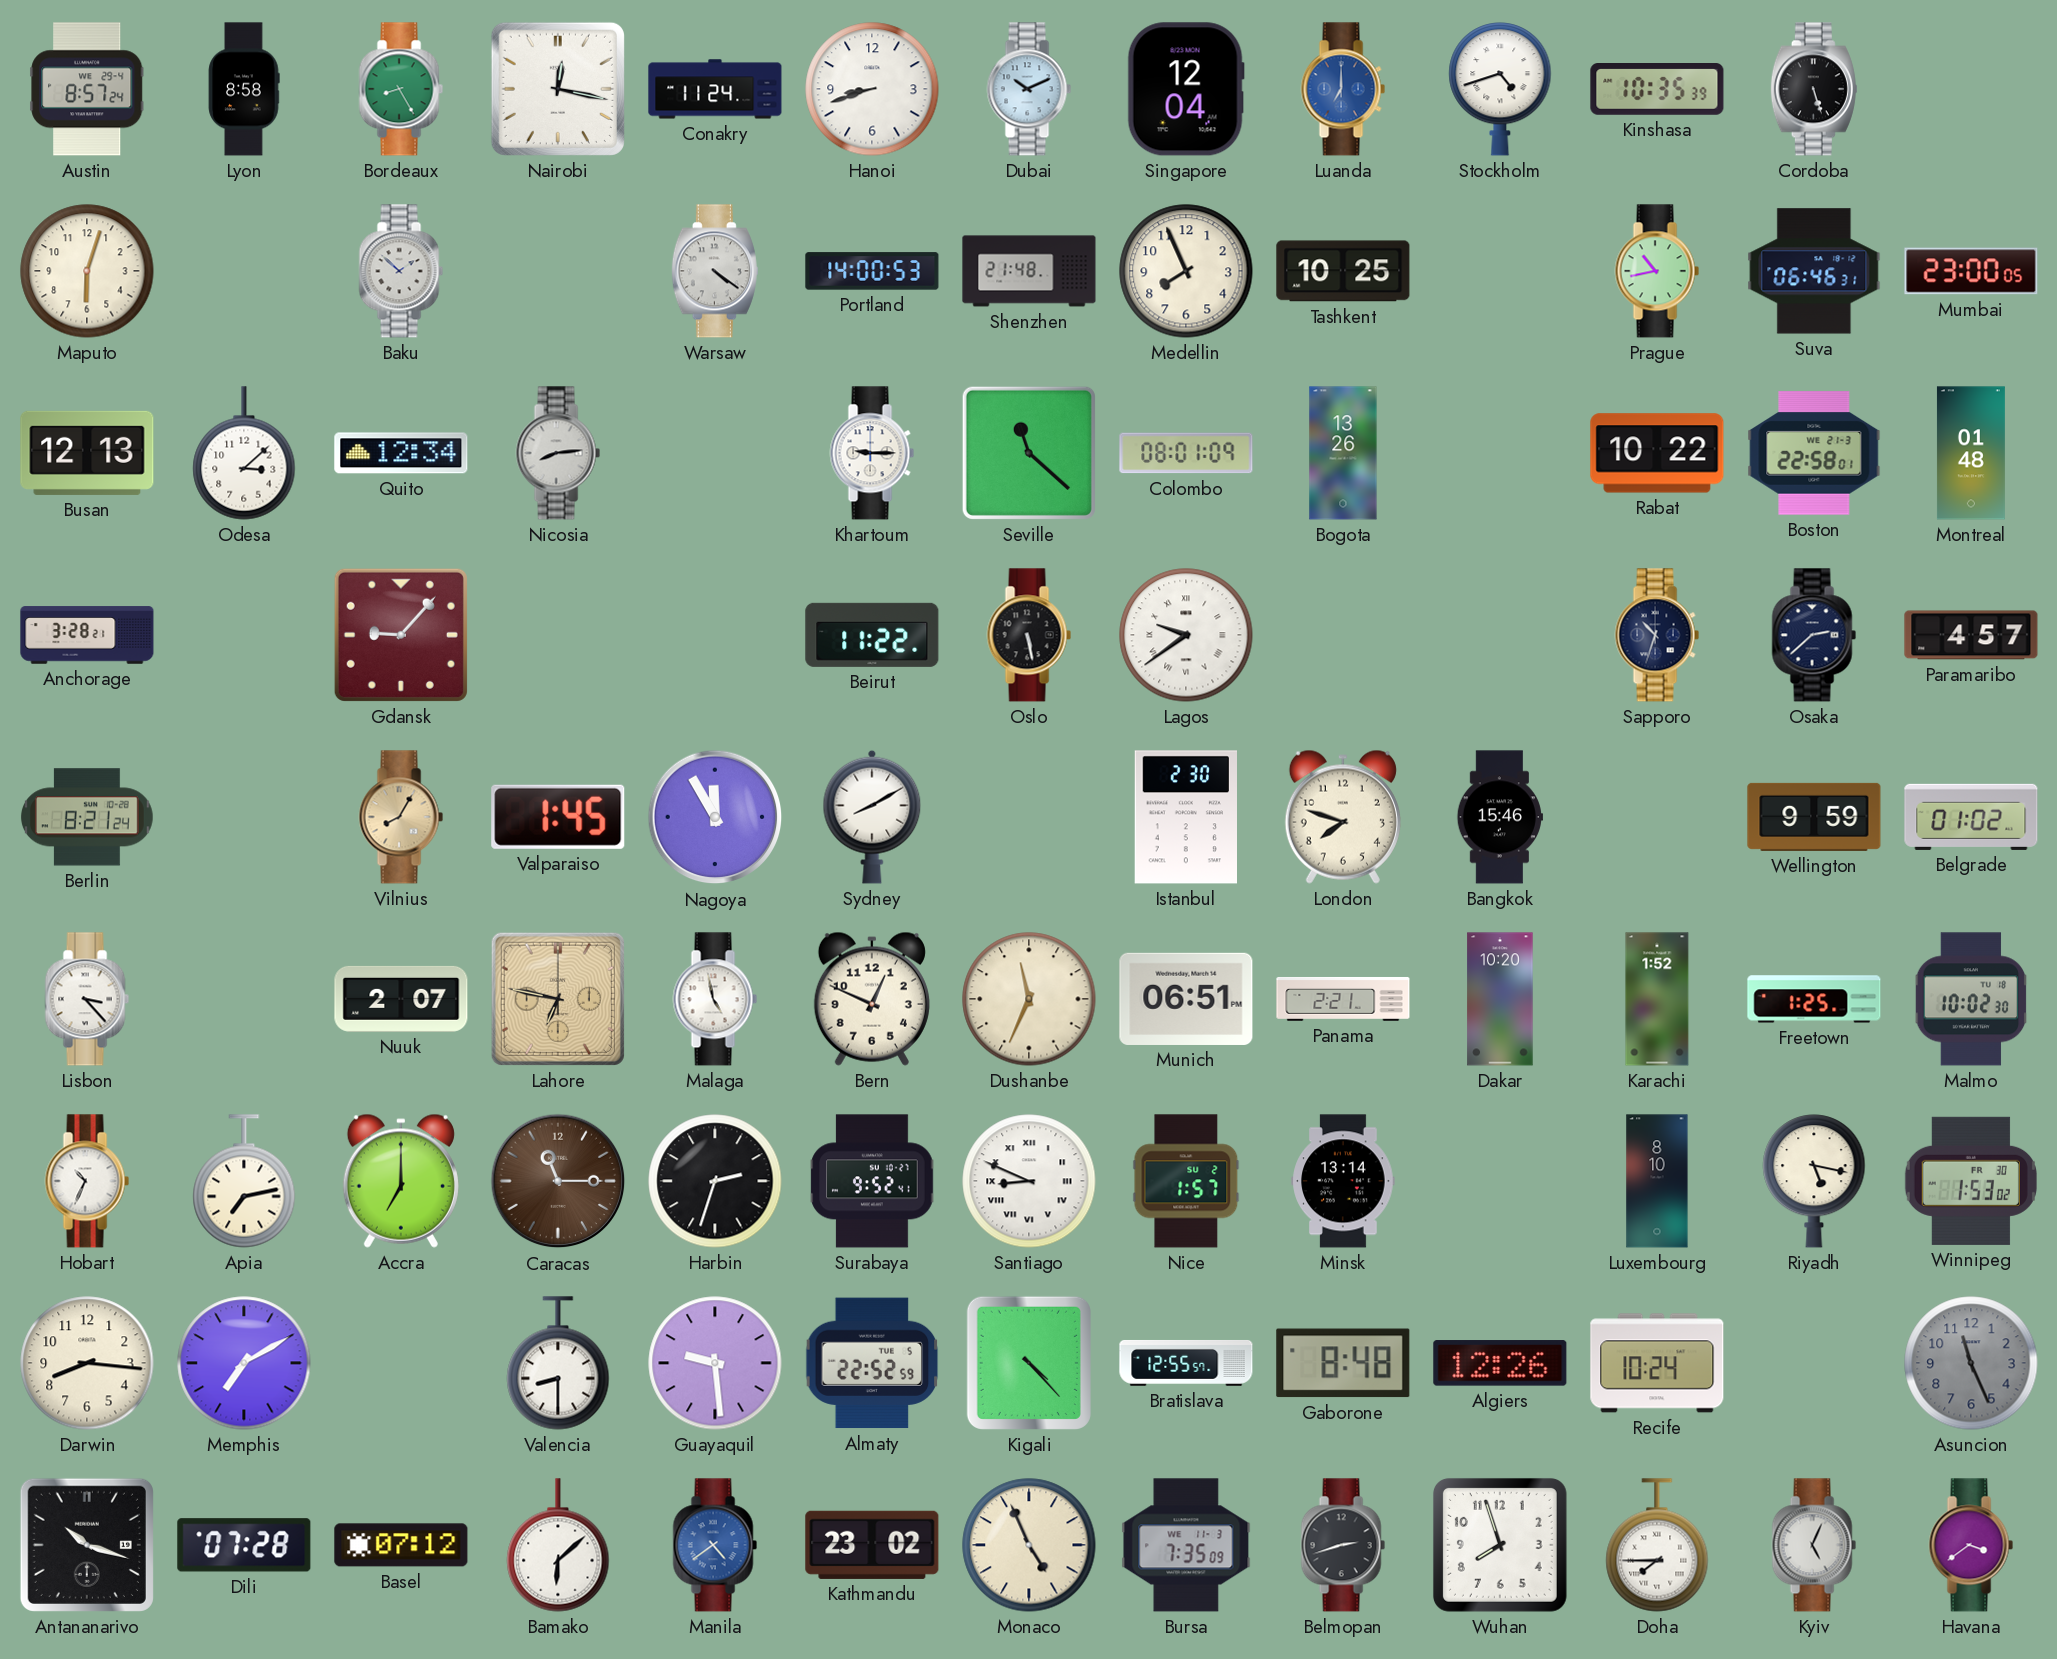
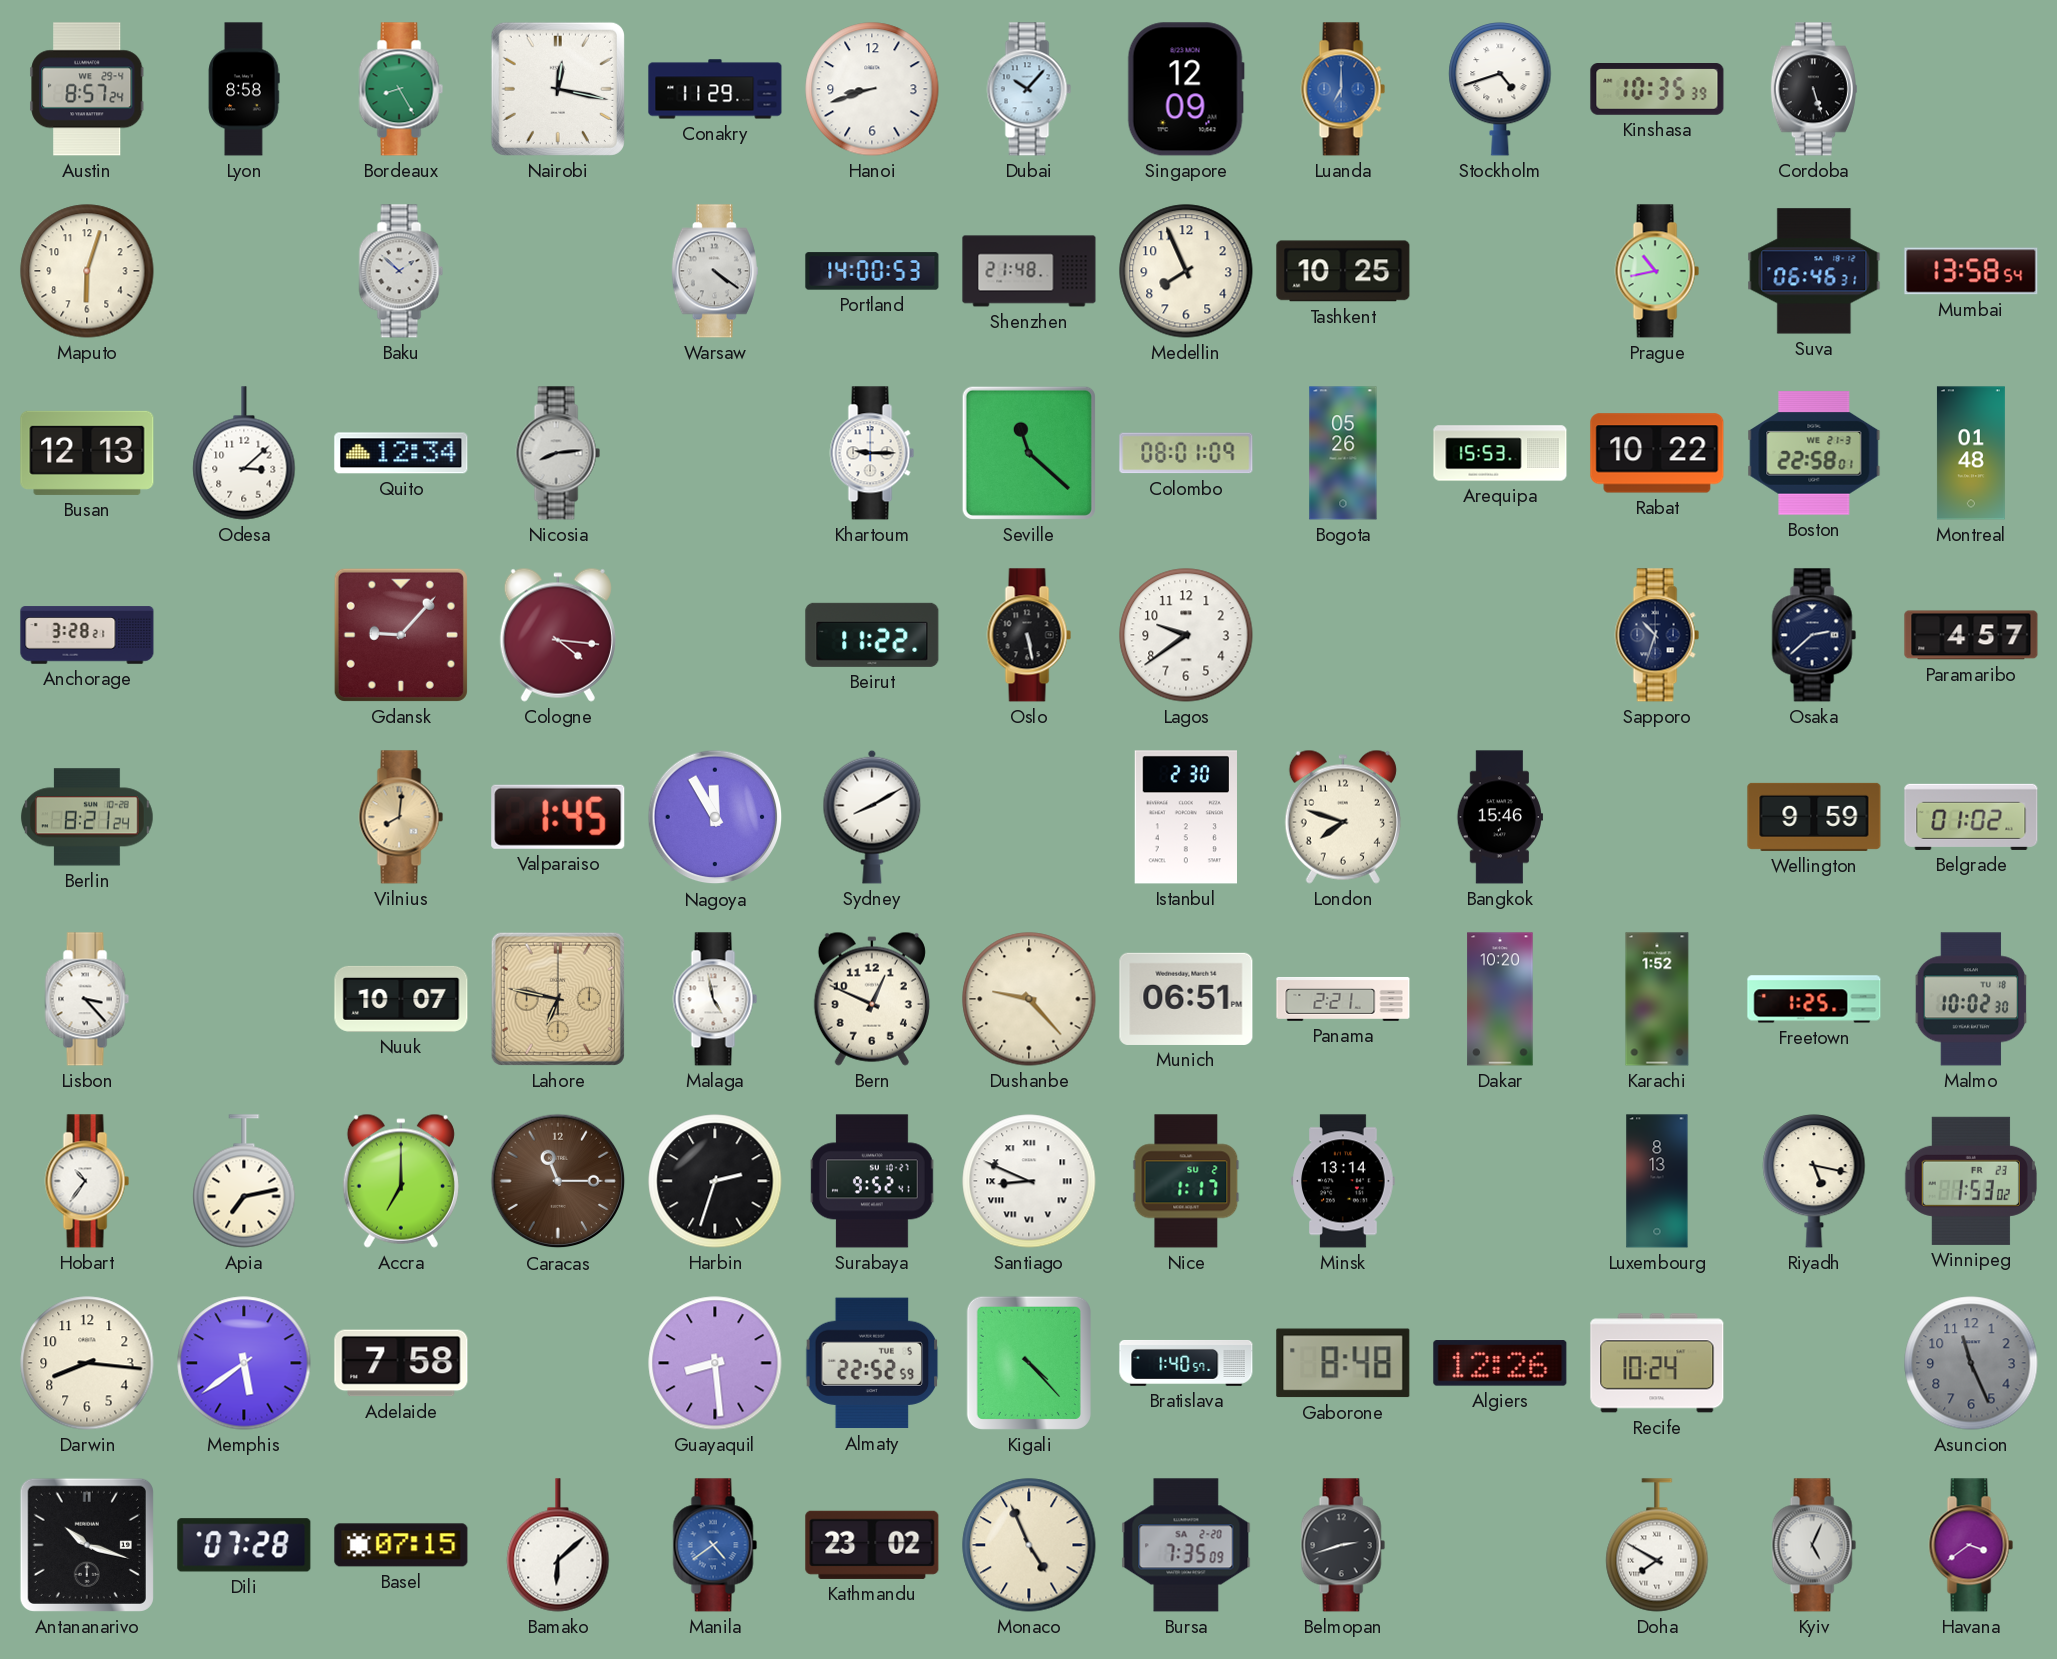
Conakry: 11:24 -> 11:29 (715, 89)
Dubai: 10:11 -> 10:07 (1029, 89)
Singapore: 12:04 -> 12:09 (1186, 89)
Mumbai: 23:00 -> 13:58 (1971, 271)
Bogota: 13:26 -> 05:26 (1343, 453)
Arequipa: none -> 15:53 (1500, 453)
Cologne: none -> 4:16 (558, 635)
Lagos numerals: Roman -> Arabic (1186, 635)
Vilnius: 8:05 -> 8:01 (401, 817)
Nuuk: 2:07 -> 10:07 (401, 999)
Dushanbe: 11:34 -> 9:23 (1029, 999)
Hobart: 10:34 -> 10:36 (87, 1181)
Nice: 1:57 -> 1:17 (1186, 1181)
Luxembourg: 8:10 -> 8:13 (1657, 1181)
Winnipeg date: FR 30 -> FR 23 (1971, 1181)
Memphis: 7:10 -> 5:39 (244, 1363)
Adelaide: none -> 7:58 (401, 1363)
Valencia: 8:30 -> none (558, 1363)
Guayaquil: 9:29 -> 8:29 (715, 1363)
Bratislava: 12:55 -> 1:40 (1186, 1363)
Basel: 07:12 -> 07:15 (401, 1545)
Bursa date: WE 11-3 -> SA 2-20 (1186, 1545)
Wuhan: 7:57 -> none (1500, 1545)
Doha: 7:45 -> 7:50 (1657, 1545)
